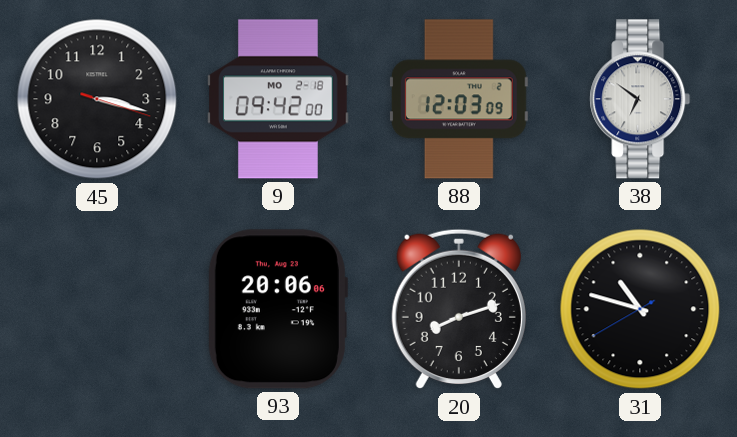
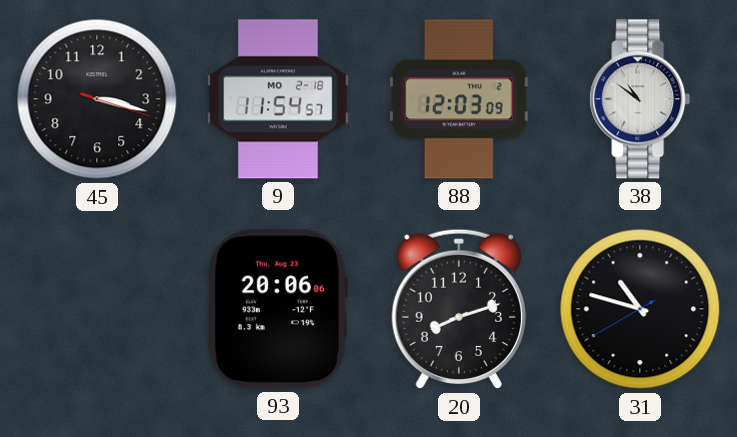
9: 09:42 -> 11:54 (278, 99)
38: 6:51 -> 10:51 (640, 99)
